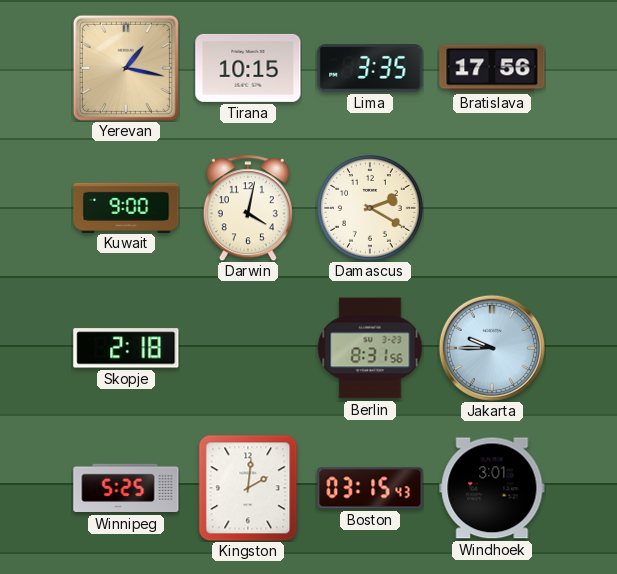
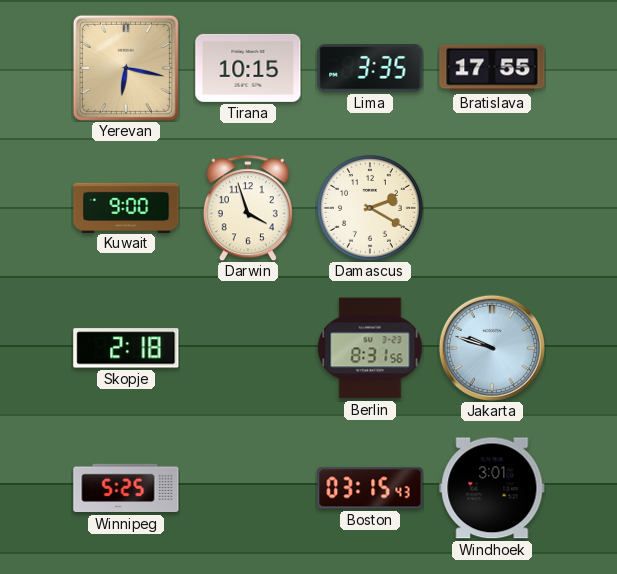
Yerevan: 1:17 -> 6:17 (126, 68)
Bratislava: 17:56 -> 17:55 (492, 68)
Darwin: 4:02 -> 3:57 (248, 208)
Jakarta: 9:45 -> 9:48 (492, 348)
Kingston: 2:01 -> none (248, 488)
